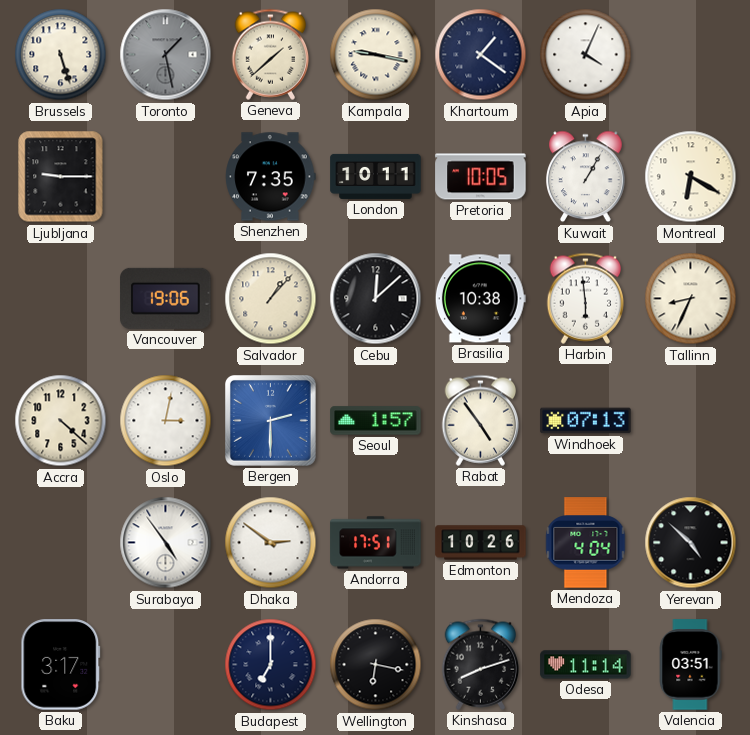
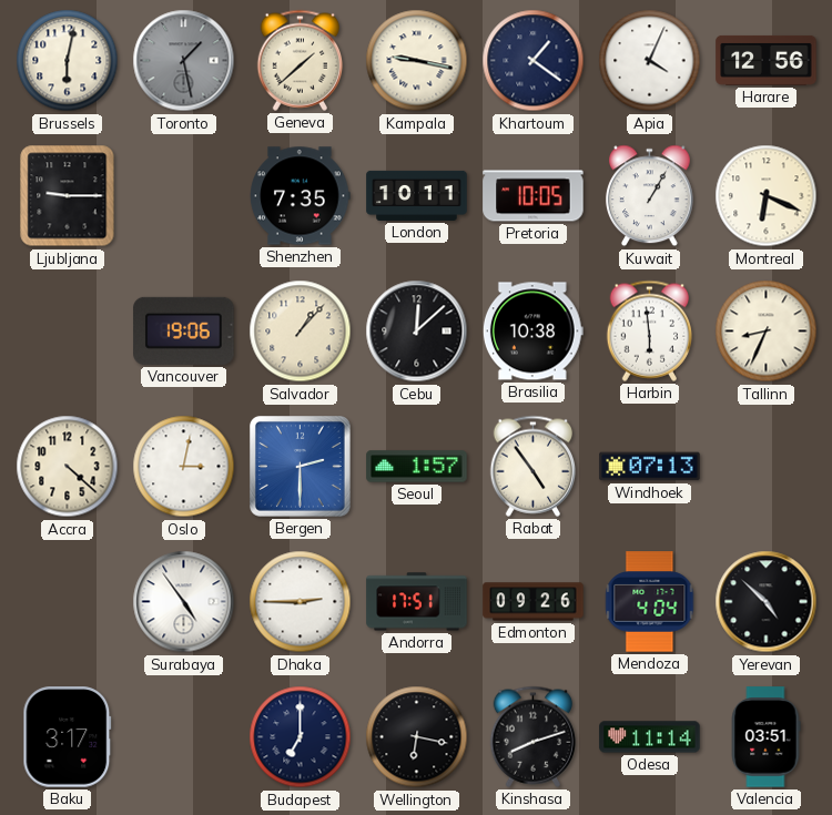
Brussels: 5:27 -> 6:02 (68, 61)
Harare: none -> 12:56 (767, 60)
Montreal: 6:20 -> 6:19 (767, 196)
Dhaka: 2:51 -> 2:45 (301, 602)
Edmonton: 10:26 -> 09:26 (534, 602)
